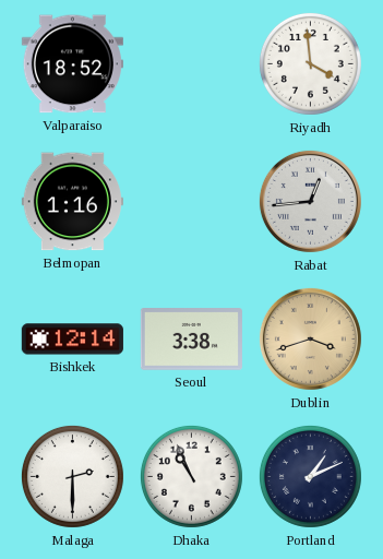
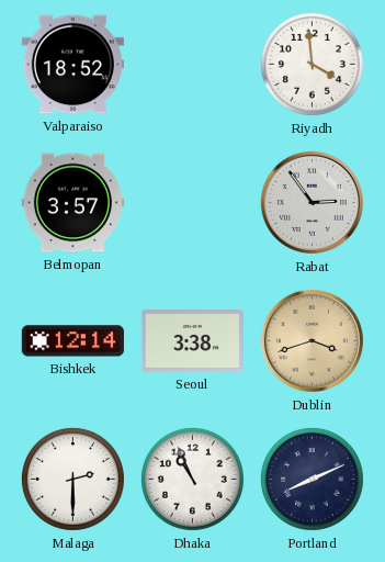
Belmopan: 1:16 -> 3:57 (72, 203)
Rabat: 12:44 -> 2:54 (312, 202)
Portland: 1:11 -> 8:11 (312, 479)
